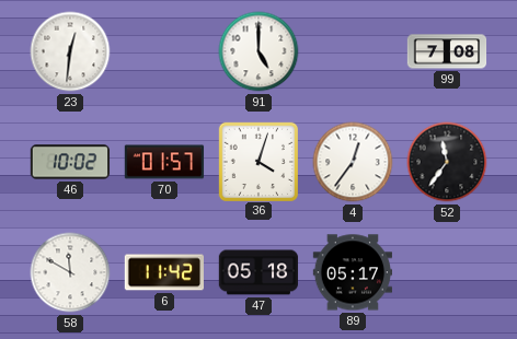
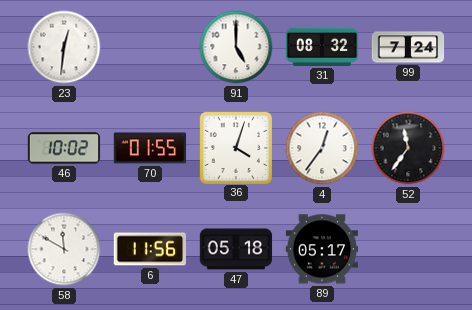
31: none -> 08:32 (322, 47)
99: 7:08 -> 7:24 (408, 47)
70: 01:57 -> 01:55 (150, 148)
6: 11:42 -> 11:56 (149, 249)
